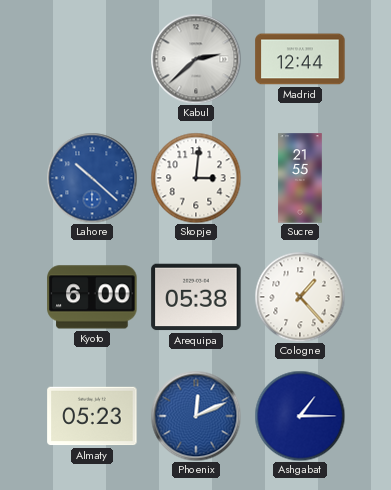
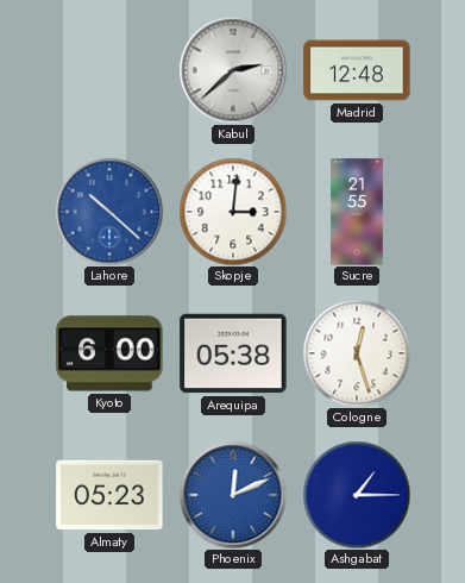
Madrid: 12:44 -> 12:48 (357, 70)
Cologne: 1:23 -> 12:27 (357, 353)
